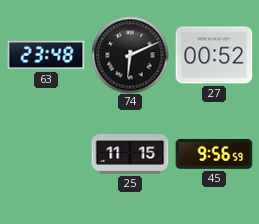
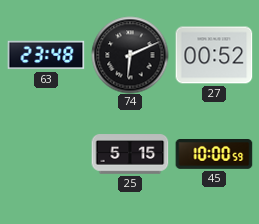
25: 11:15 -> 5:15 (130, 154)
45: 9:56 -> 10:00 (214, 155)
